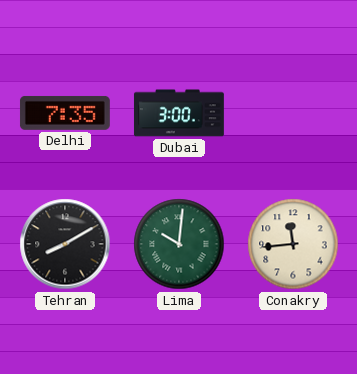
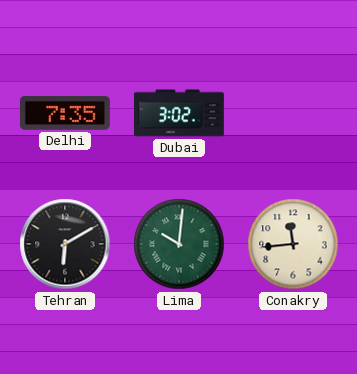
Dubai: 3:00 -> 3:02 (179, 113)
Tehran: 8:10 -> 6:10 (65, 244)
